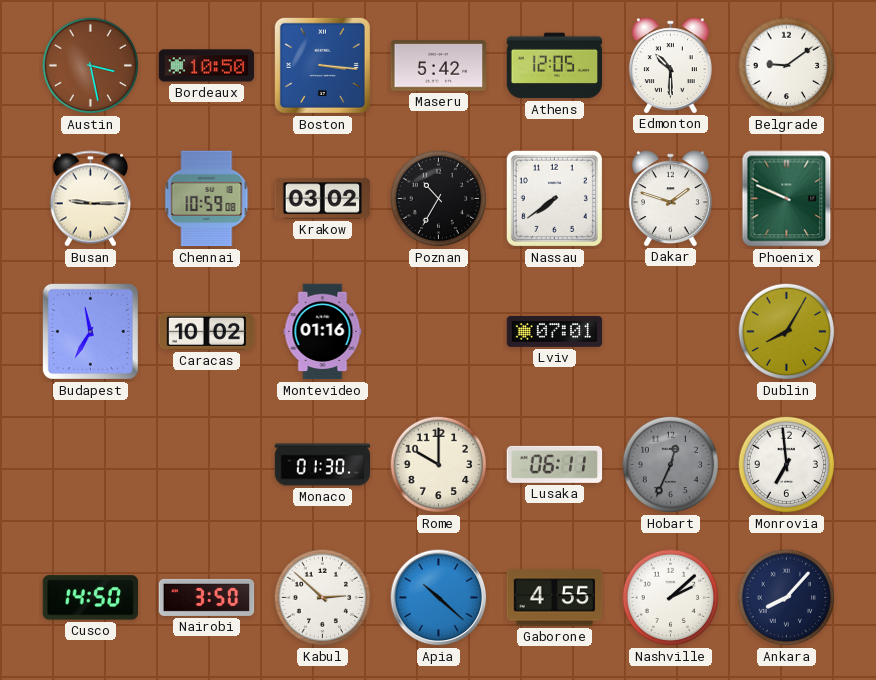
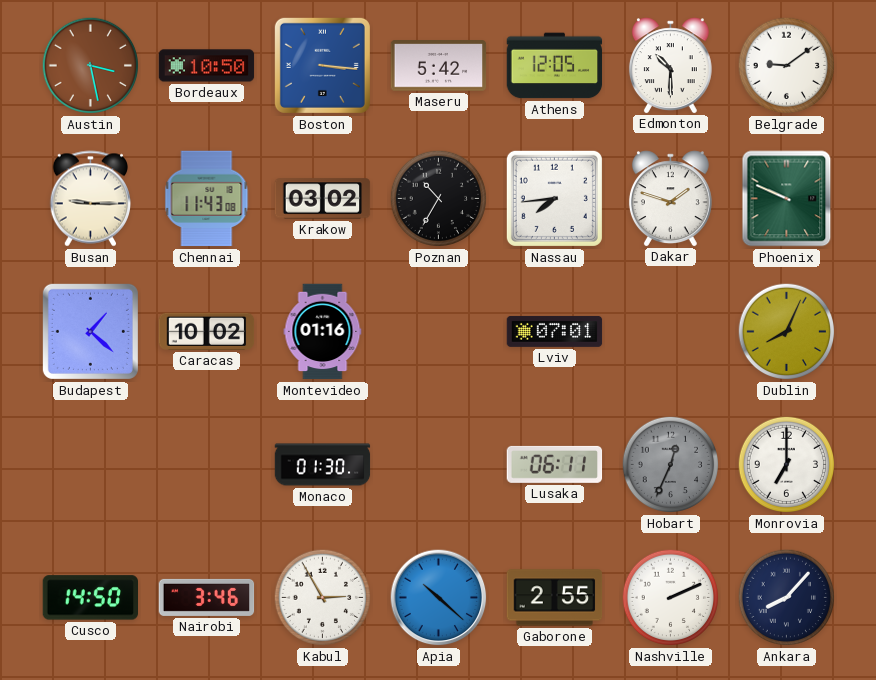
Chennai: 10:59 -> 11:43 (207, 199)
Nassau: 7:39 -> 7:44 (554, 198)
Budapest: 11:35 -> 1:22 (90, 331)
Dublin: 8:05 -> 8:04 (787, 332)
Rome: 10:00 -> none (439, 465)
Monrovia: 6:59 -> 7:00 (787, 465)
Nairobi: 3:50 -> 3:46 (207, 597)
Kabul: 2:52 -> 2:55 (323, 598)
Gaborone: 4:55 -> 2:55 (555, 598)
Nashville: 2:08 -> 2:11 (671, 598)
